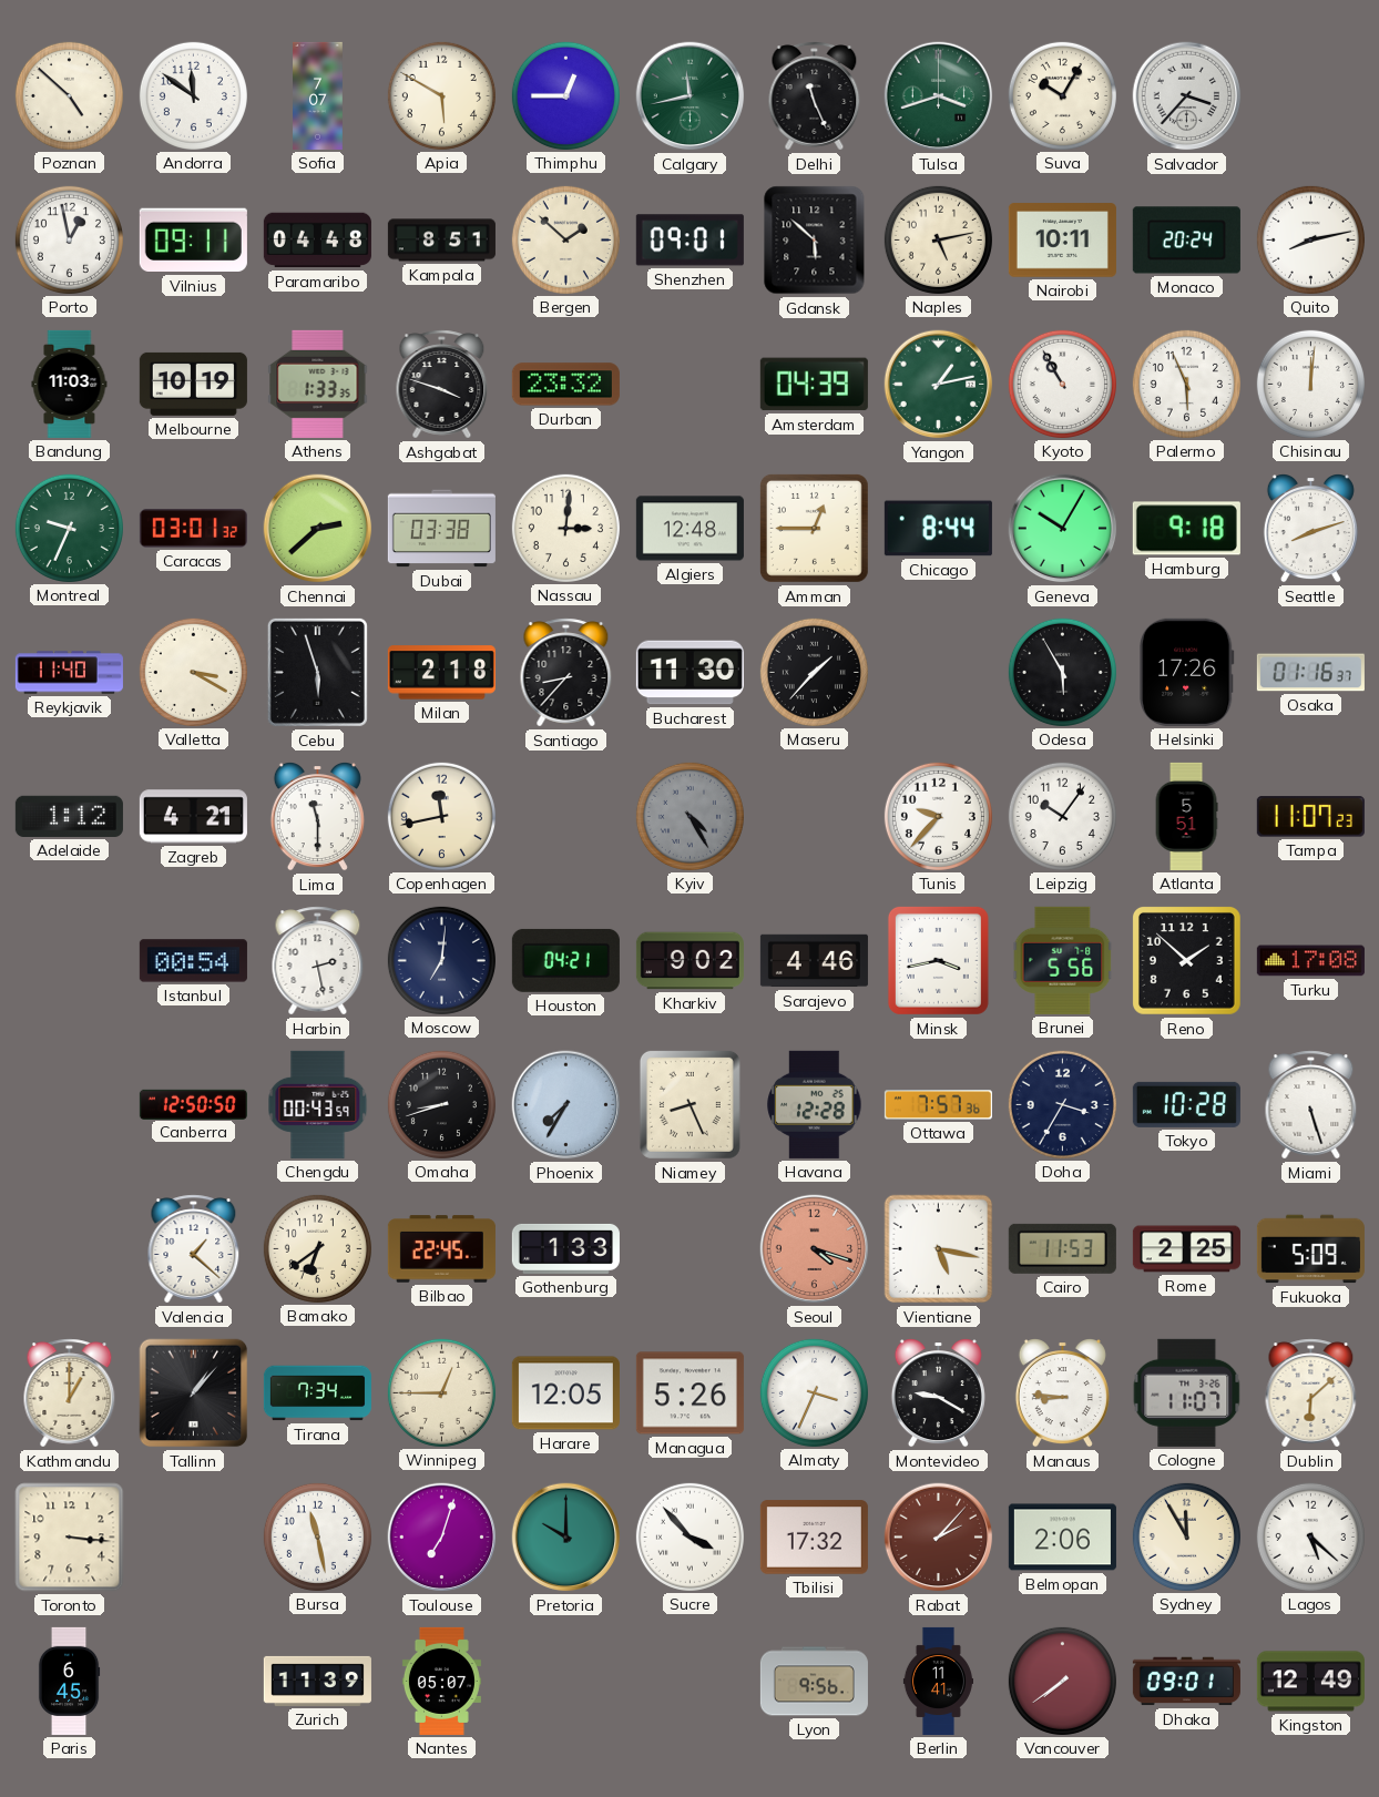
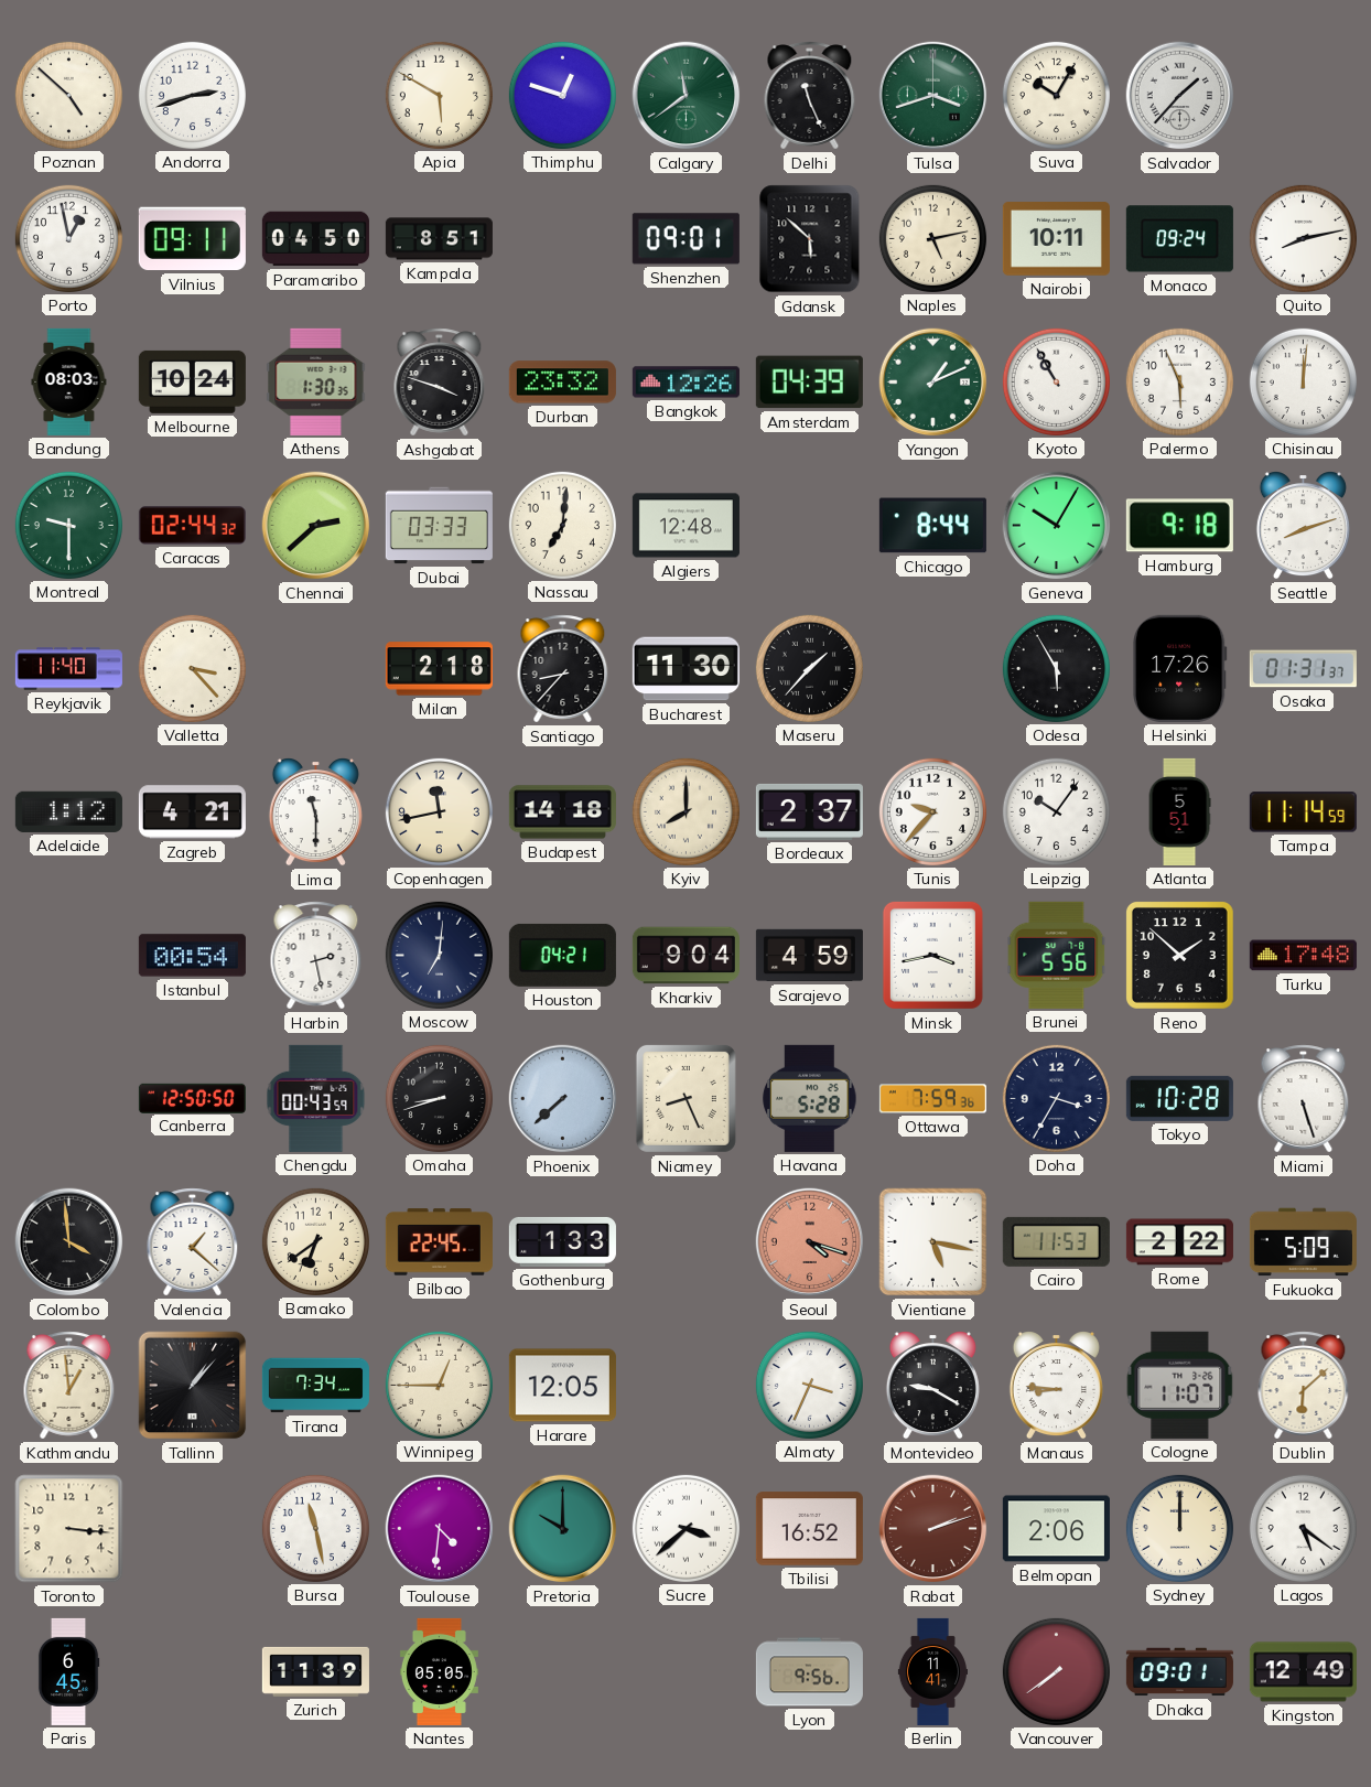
Andorra: 11:51 -> 2:42 (192, 95)
Sofia: 7:07 -> none (318, 95)
Thimphu: 12:45 -> 12:48 (562, 95)
Calgary: 11:43 -> 11:39 (687, 96)
Salvador: 3:37 -> 1:37 (1180, 96)
Paramaribo: 04:48 -> 04:50 (315, 239)
Bergen: 1:52 -> none (565, 239)
Monaco: 20:24 -> 09:24 (1179, 239)
Bandung: 11:03 -> 08:03 (69, 381)
Melbourne: 10:19 -> 10:24 (192, 381)
Athens: 1:33 -> 1:30 (316, 381)
Bangkok: none -> 12:26 (685, 383)
Yangon: 1:13 -> 1:11 (933, 383)
Montreal: 9:34 -> 9:30 (68, 525)
Caracas: 03:01 -> 02:44 (192, 526)
Dubai: 03:38 -> 03:33 (439, 526)
Nassau: 3:01 -> 7:01 (562, 525)
Amman: 12:45 -> none (814, 528)
Valletta: 3:20 -> 3:23 (192, 668)
Cebu: 5:57 -> none (317, 672)
Osaka: 01:16 -> 01:31 (1303, 669)
Budapest: none -> 14:18 (562, 812)
Kyiv: 4:25 -> 8:00 (685, 811)
Kyiv dial: grey -> cream (685, 811)
Bordeaux: none -> 2:37 (809, 811)
Tampa: 11:07 -> 11:14 (1303, 812)
Kharkiv: 9:02 -> 9:04 (685, 956)
Sarajevo: 4:46 -> 4:59 (809, 956)
Turku: 17:08 -> 17:48 (1303, 956)
Phoenix: 7:35 -> 7:38 (563, 1099)
Havana: 12:28 -> 5:28 (810, 1098)
Ottawa: 7:57 -> 7:59 (932, 1099)
Colombo: none -> 3:59 (69, 1242)
Rome: 2:25 -> 2:22 (1179, 1242)
Kathmandu: 1:00 -> 12:59 (69, 1386)
Managua: 5:26 -> none (689, 1393)
Toulouse: 7:03 -> 4:31 (440, 1529)
Sucre: 3:53 -> 3:38 (685, 1528)
Tbilisi: 17:32 -> 16:52 (809, 1529)
Rabat: 2:07 -> 2:12 (933, 1529)
Sydney: 11:55 -> 12:00 (1179, 1528)
Lagos: 5:22 -> 5:21 (1303, 1528)
Nantes: 05:07 -> 05:05 (439, 1671)
